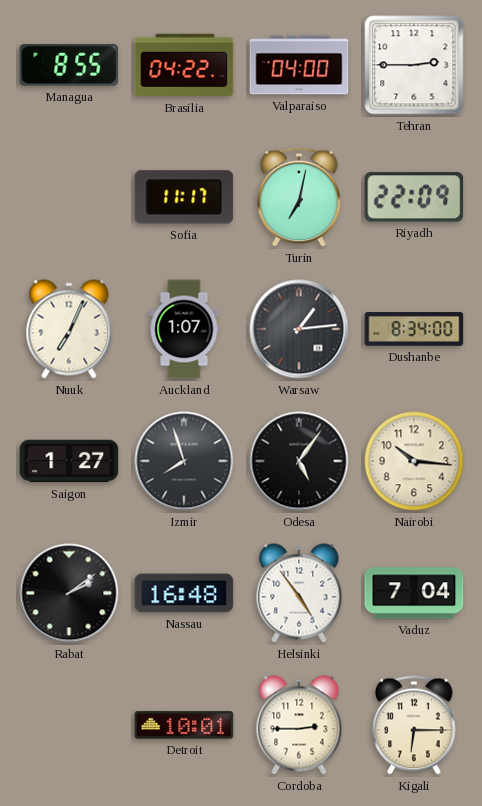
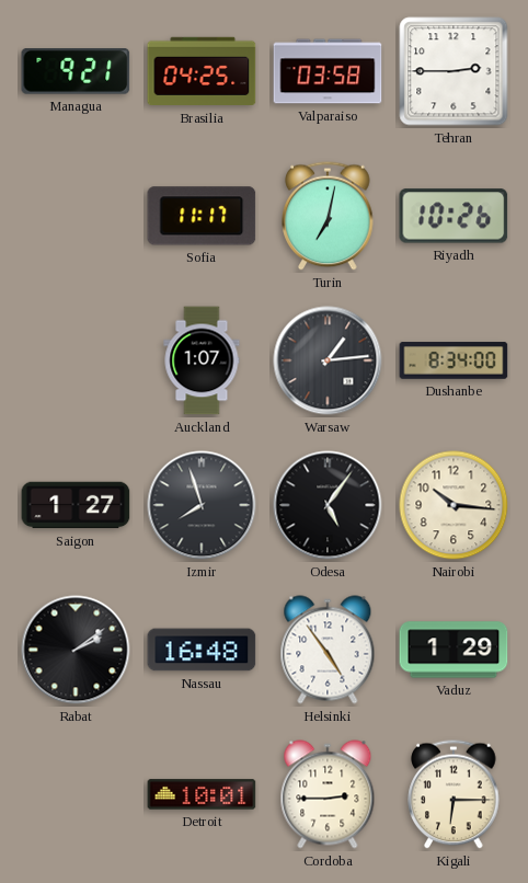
Managua: 8:55 -> 9:21 (76, 72)
Brasilia: 04:22 -> 04:25 (202, 71)
Valparaiso: 04:00 -> 03:58 (328, 71)
Riyadh: 22:09 -> 10:26 (454, 216)
Nuuk: 7:04 -> none (69, 329)
Vaduz: 7:04 -> 1:29 (454, 650)
